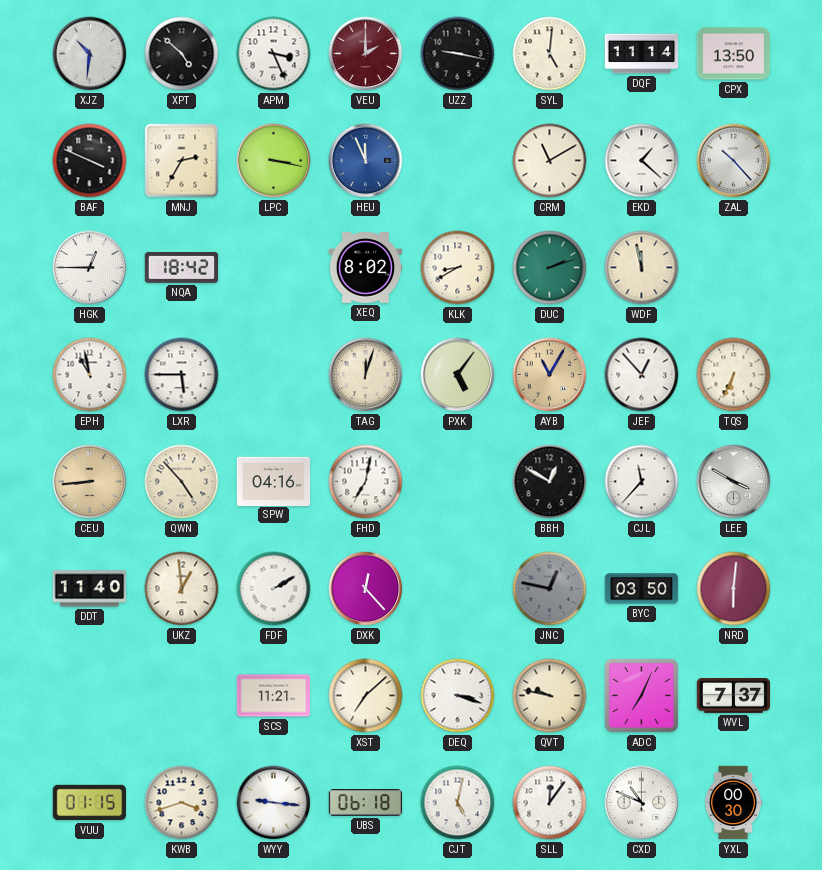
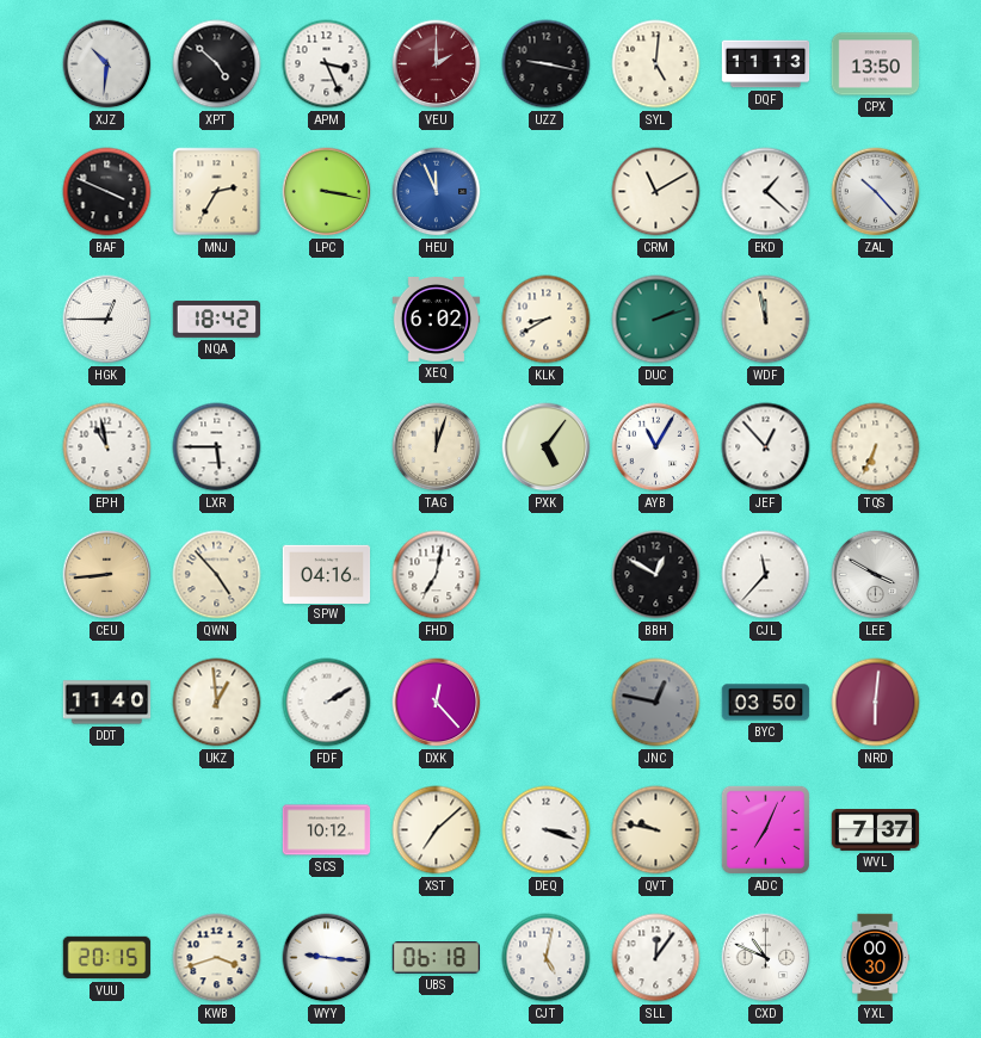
DQF: 11:14 -> 11:13 (766, 64)
XEQ: 8:02 -> 6:02 (437, 320)
AYB dial: champagne -> white (656, 447)
SCS: 11:21 -> 10:12 (327, 830)
VUU: 01:15 -> 20:15 (107, 958)
